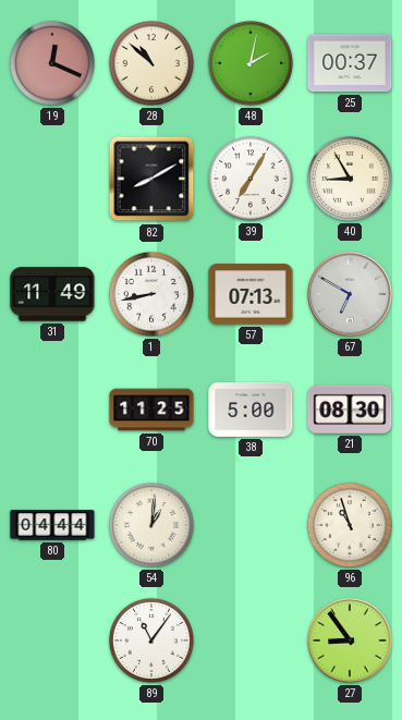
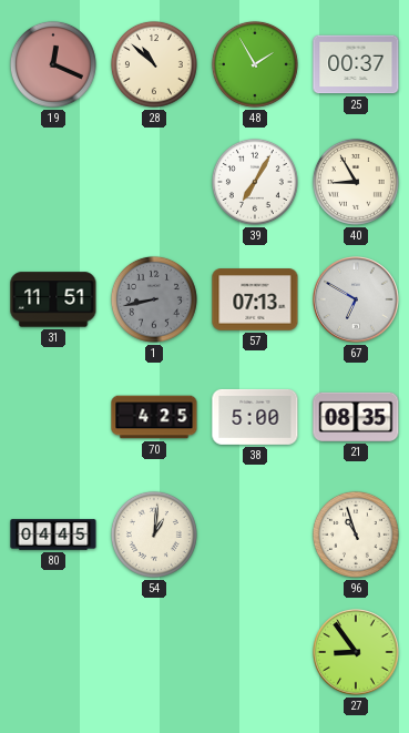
48: 2:02 -> 1:55 (255, 64)
82: 8:10 -> none (151, 179)
31: 11:49 -> 11:51 (53, 299)
1 dial: white -> grey (154, 299)
70: 11:25 -> 4:25 (154, 417)
21: 08:30 -> 08:35 (356, 417)
80: 04:44 -> 04:45 (53, 535)
89: 11:06 -> none (151, 640)
